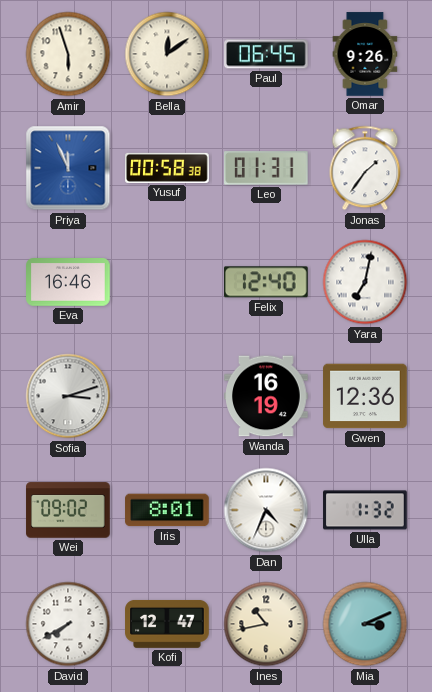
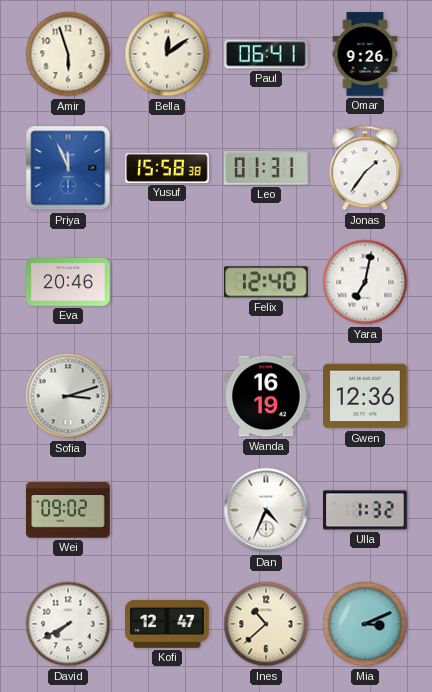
Paul: 06:45 -> 06:41 (266, 54)
Yusuf: 00:58 -> 15:58 (167, 168)
Eva: 16:46 -> 20:46 (68, 283)
Iris: 8:01 -> none (167, 510)
Ines: 10:43 -> 10:38 (266, 624)
